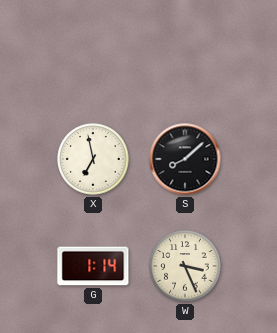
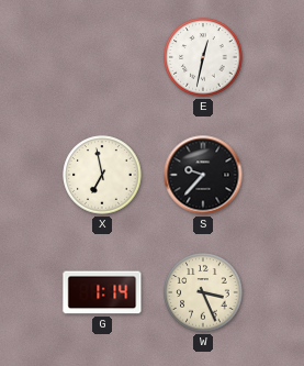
E: none -> 12:32 (203, 57)
S: 8:08 -> 9:37 (203, 175)
